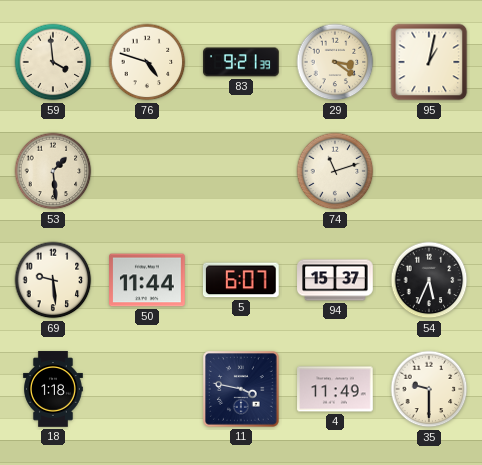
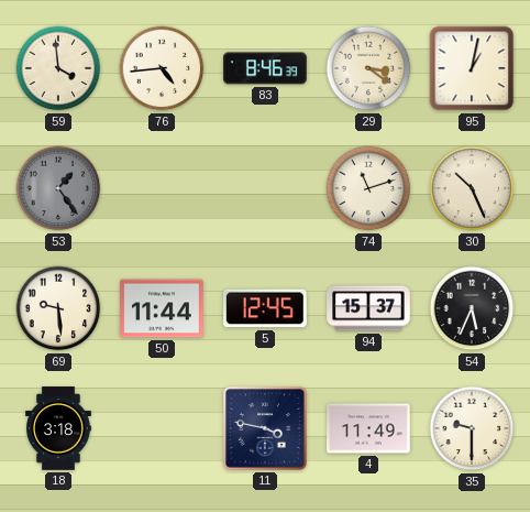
76: 4:48 -> 4:44 (162, 68)
83: 9:21 -> 8:46 (266, 68)
53: 1:29 -> 1:24 (58, 188)
53 dial: cream -> grey (58, 188)
30: none -> 10:26 (472, 188)
5: 6:07 -> 12:45 (265, 308)
18: 1:18 -> 3:18 (59, 428)
